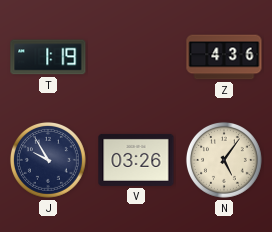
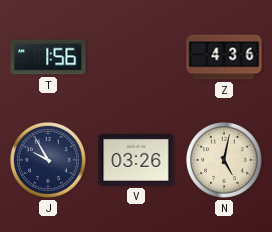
T: 1:19 -> 1:56 (48, 57)
N: 5:06 -> 5:02 (224, 160)
